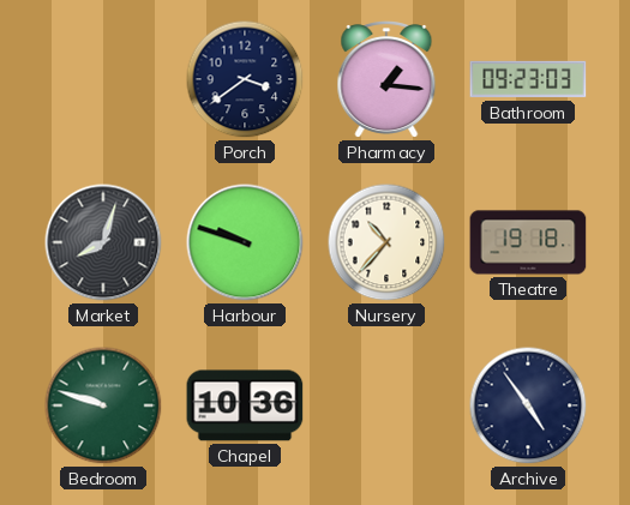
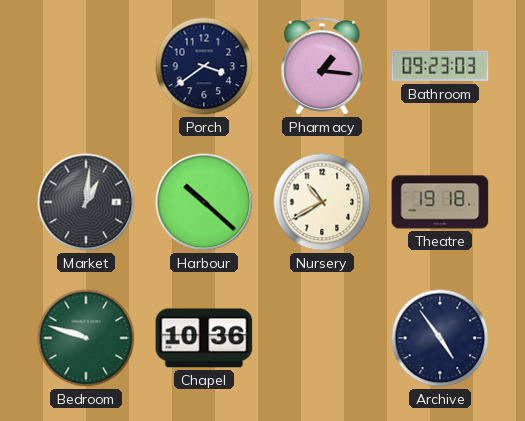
Market: 8:03 -> 1:01 (86, 202)
Harbour: 9:48 -> 10:22 (204, 202)
Nursery: 10:37 -> 10:40 (322, 202)
